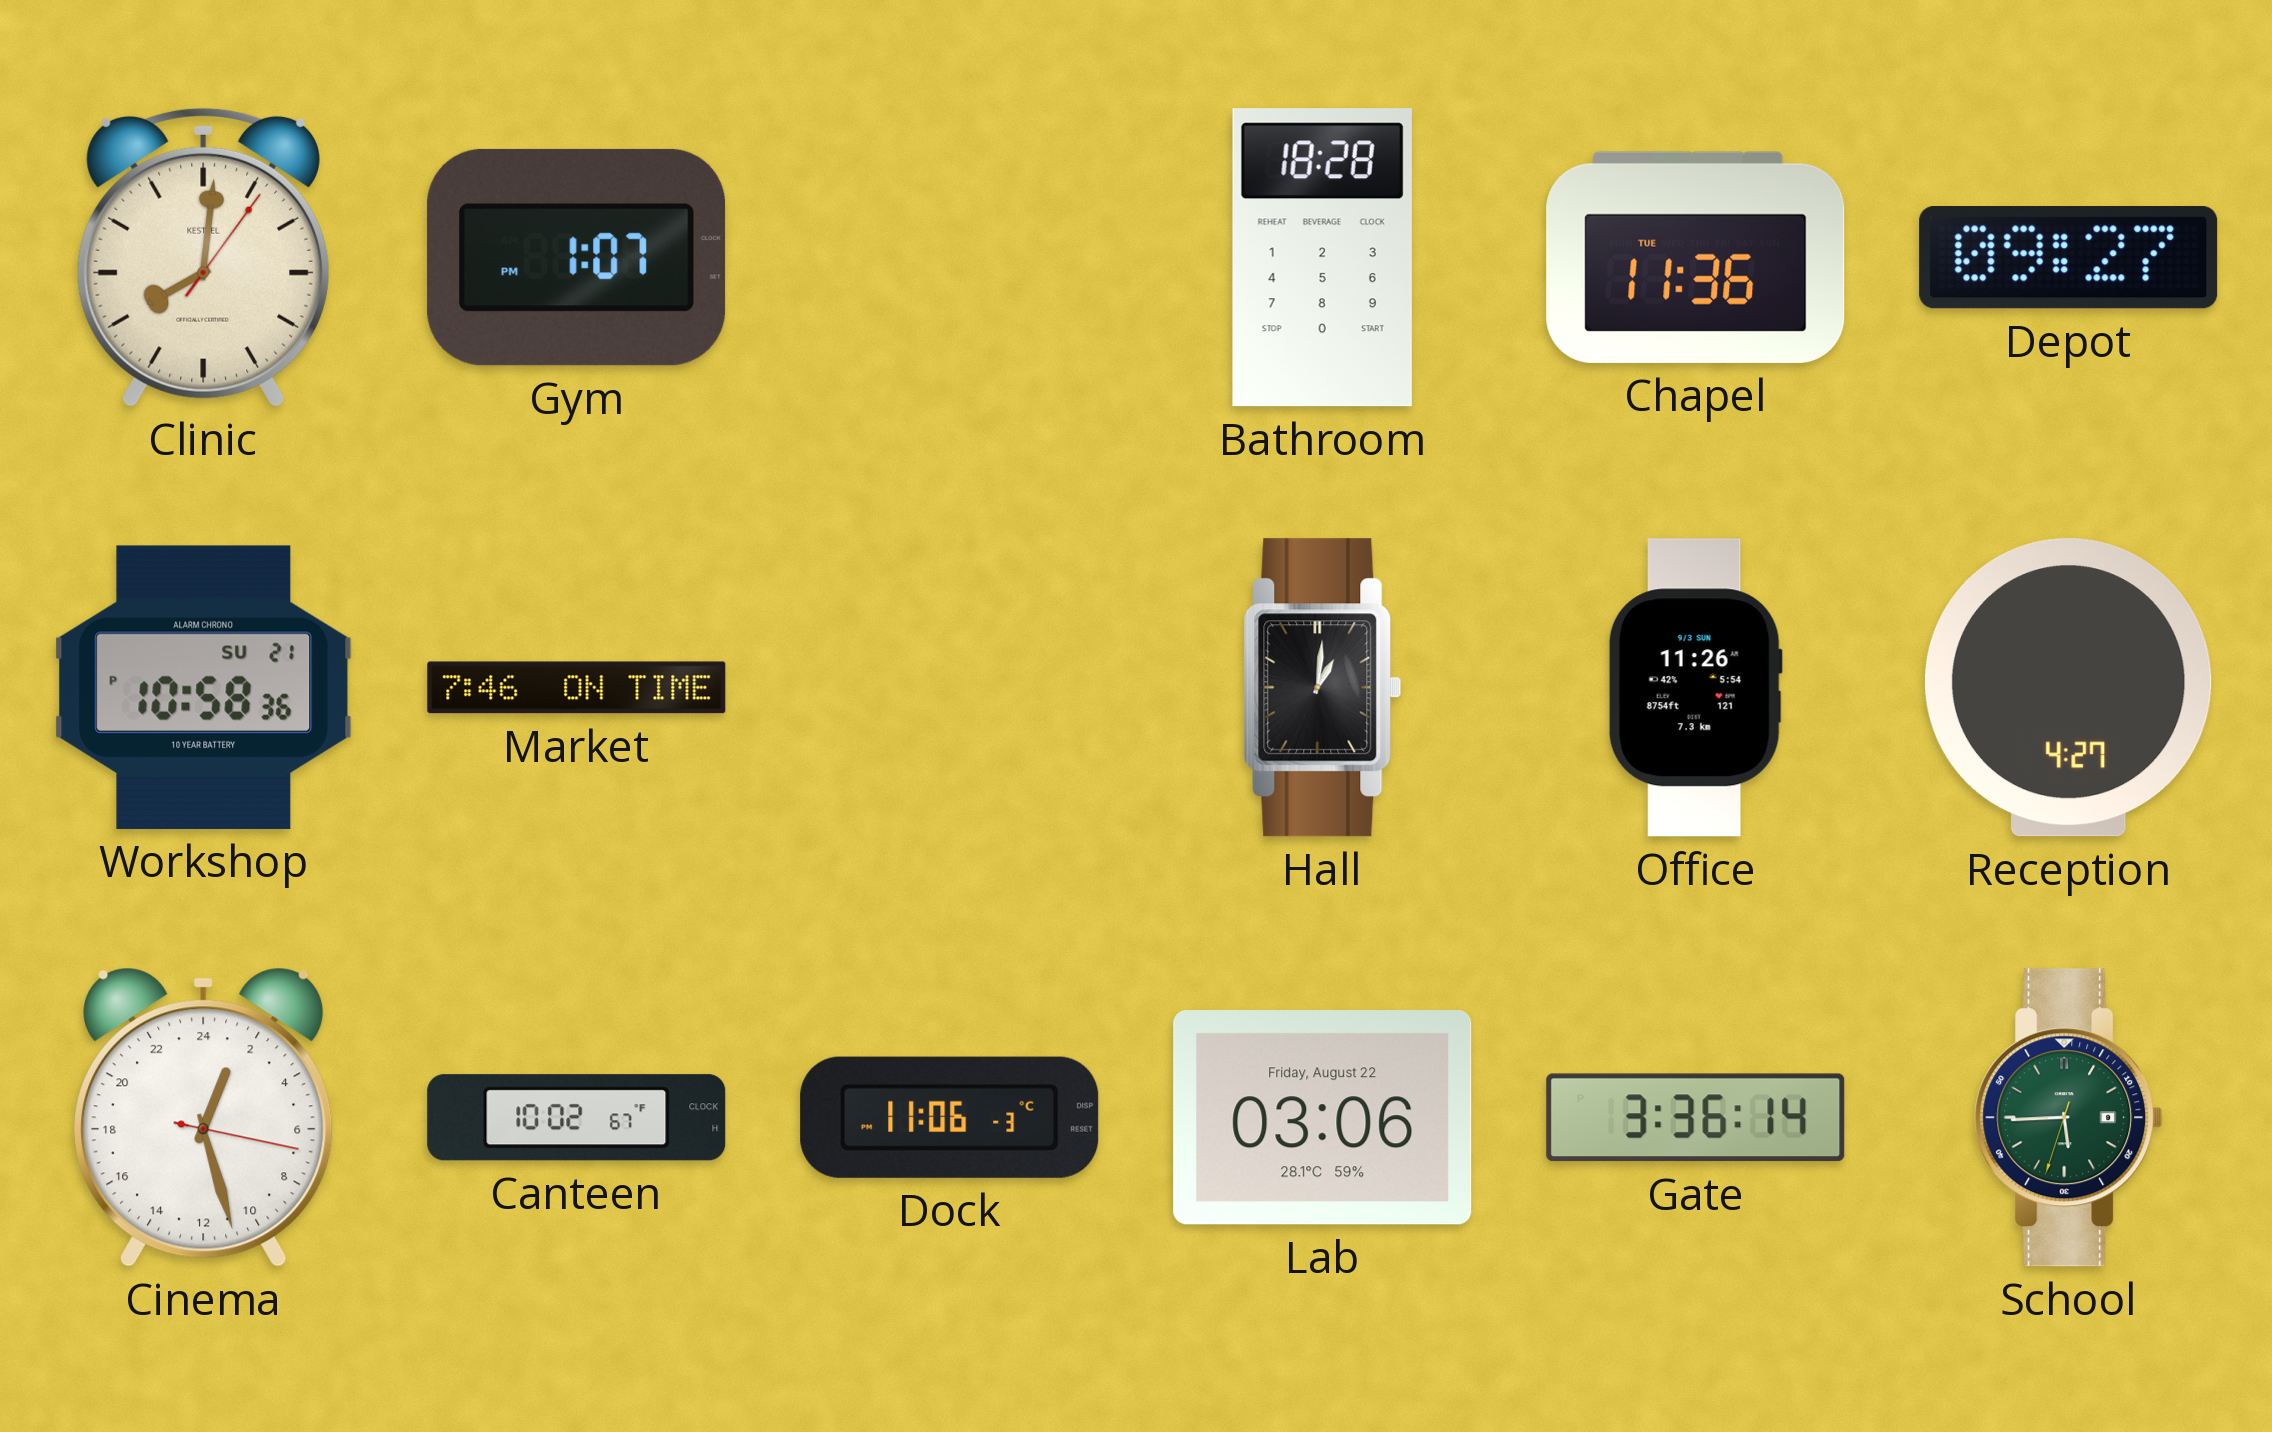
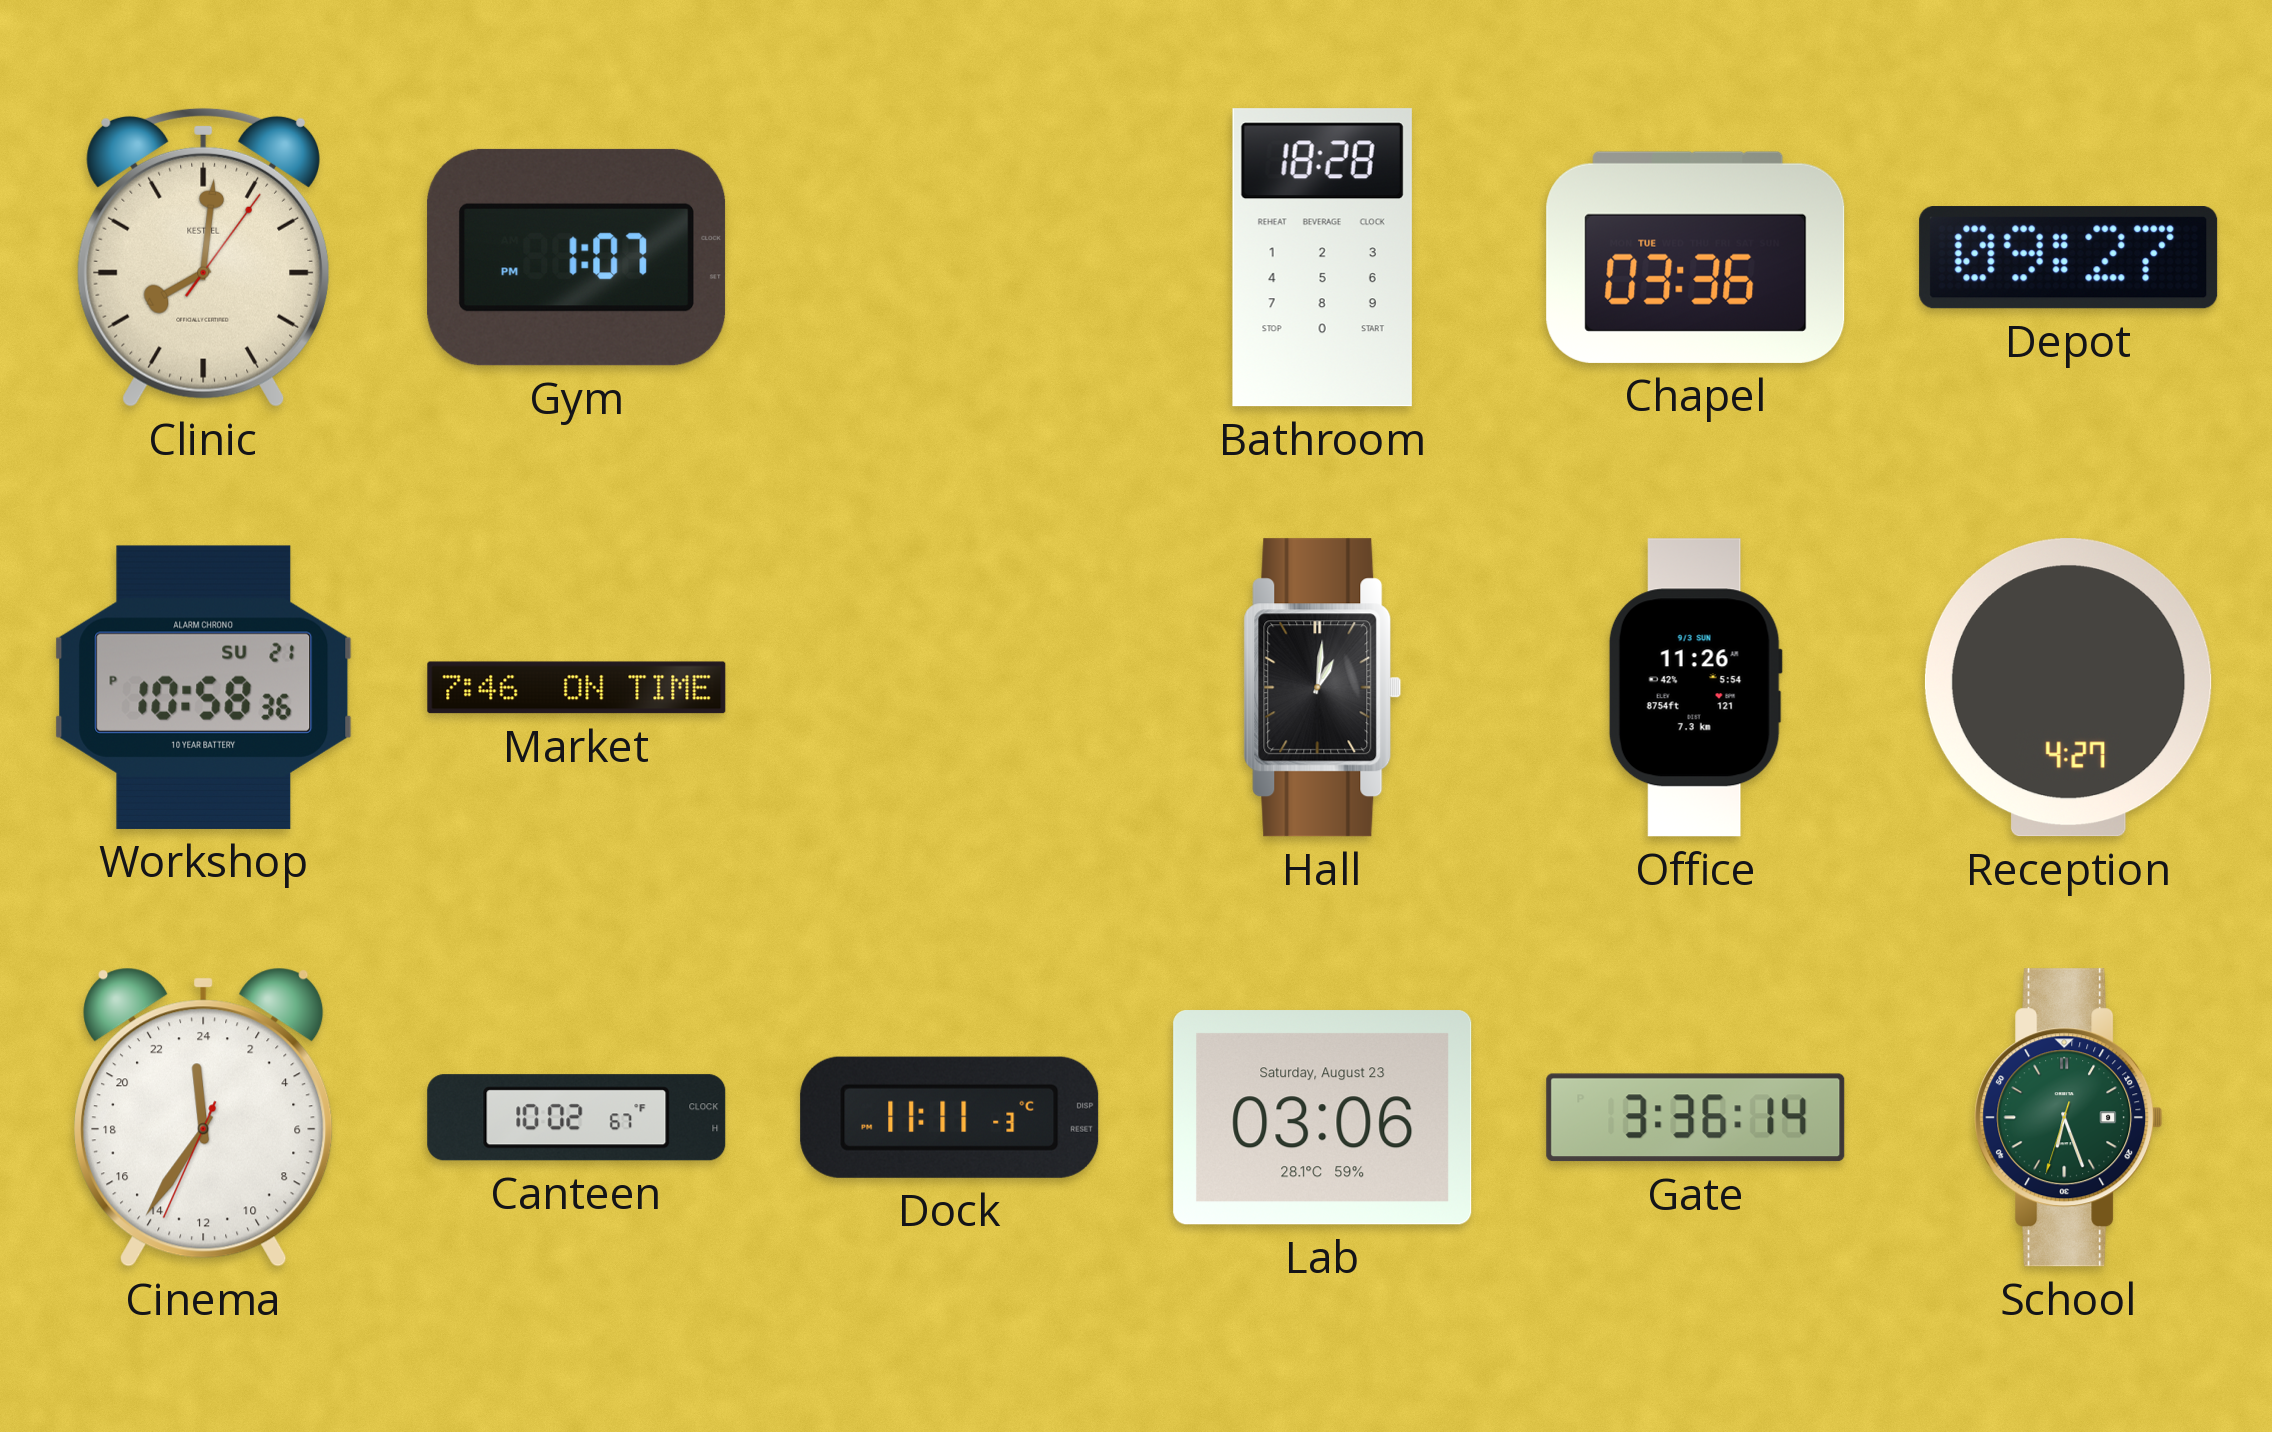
Chapel: 11:36 -> 03:36 (1696, 257)
Cinema: 1:27 -> 23:35 (204, 1117)
Dock: 11:06 -> 11:11 (950, 1117)
Lab date: Friday, August 22 -> Saturday, August 23 (1323, 1118)
School: 5:44 -> 6:26 (2069, 1118)
